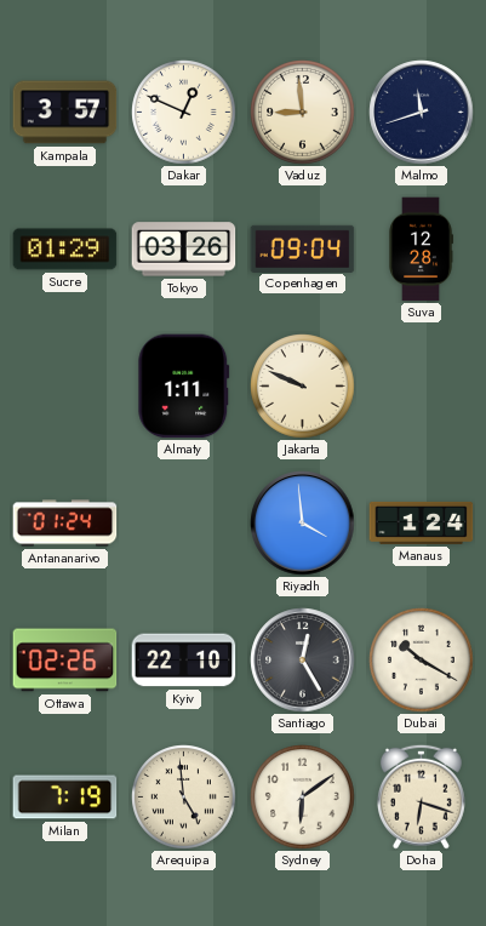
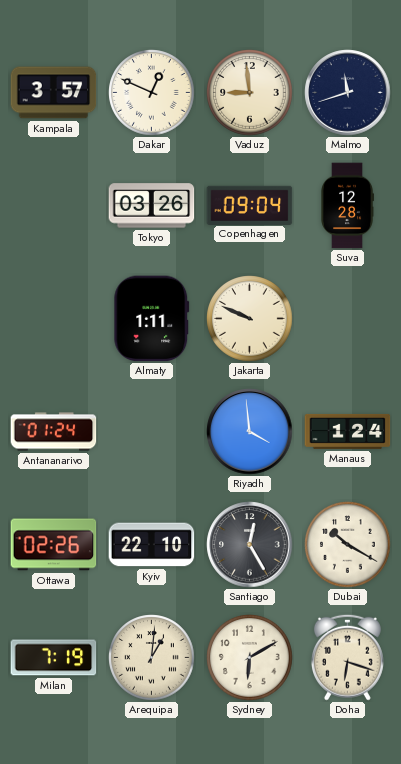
Sucre: 01:29 -> none (65, 250)
Arequipa: 4:59 -> 1:01 (152, 658)
Sydney: 6:09 -> 6:10 (250, 658)
